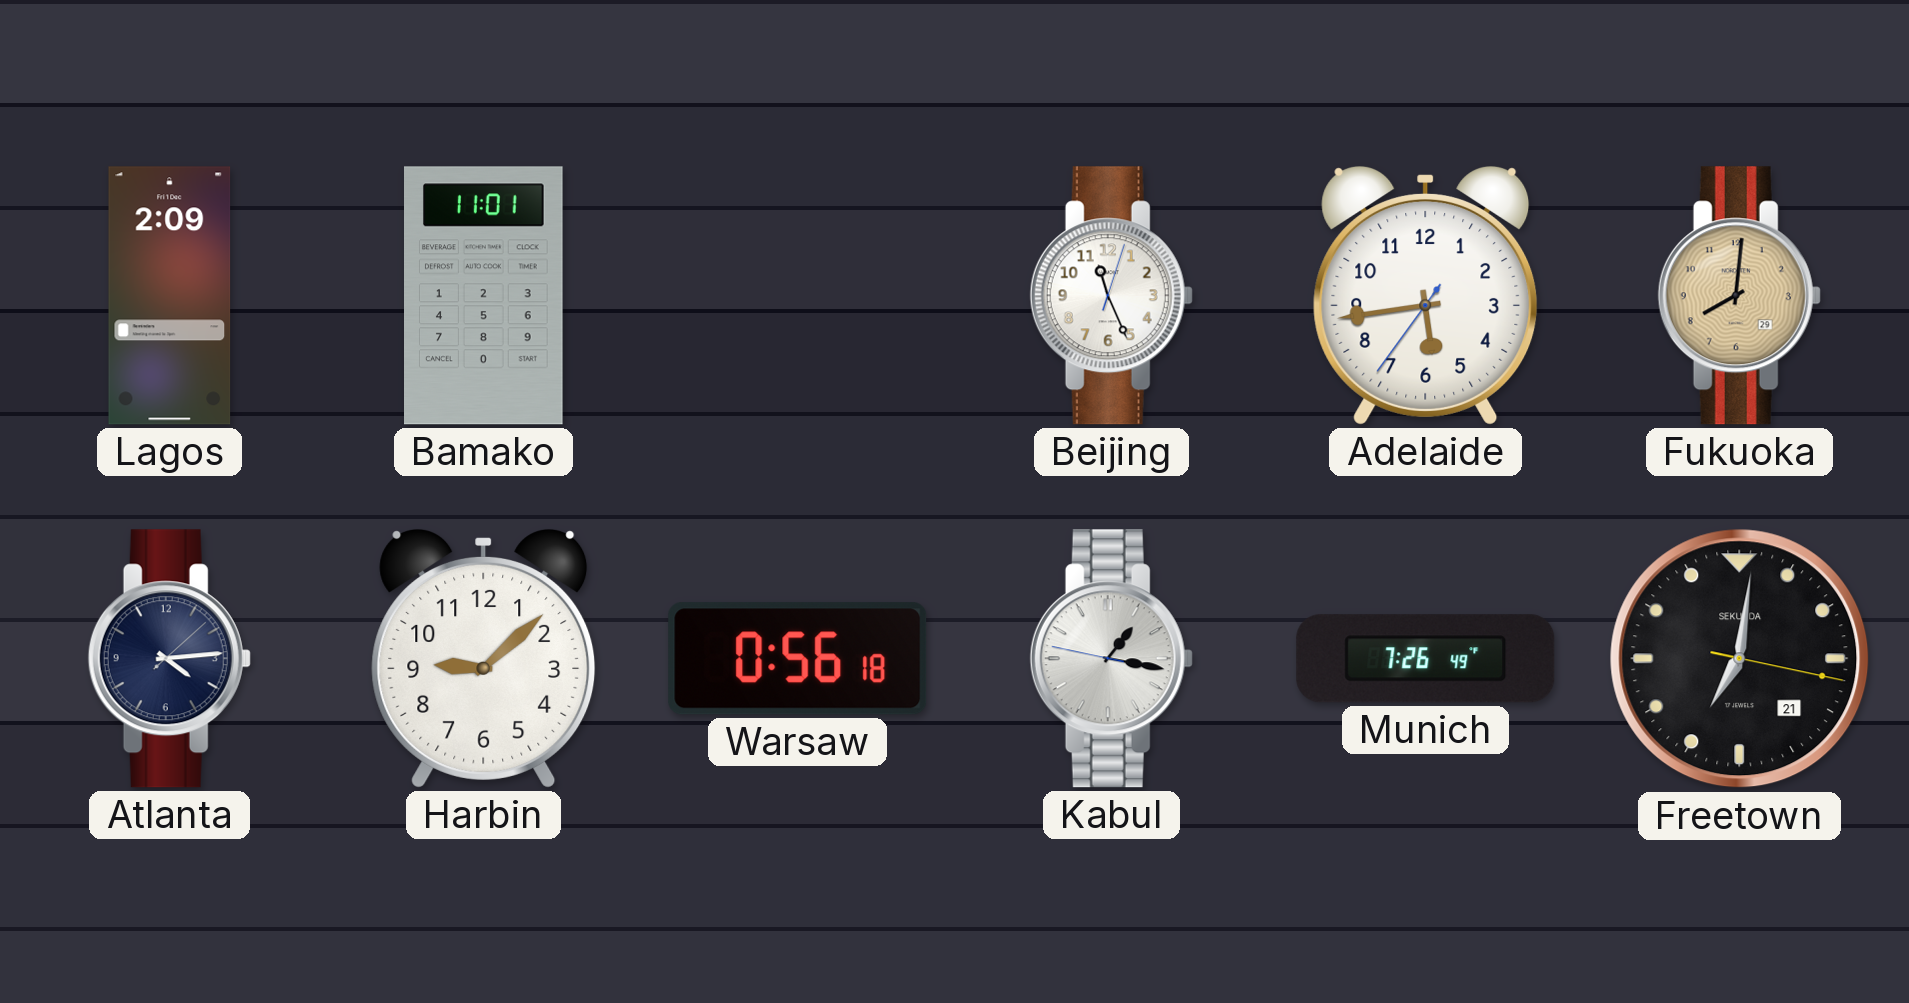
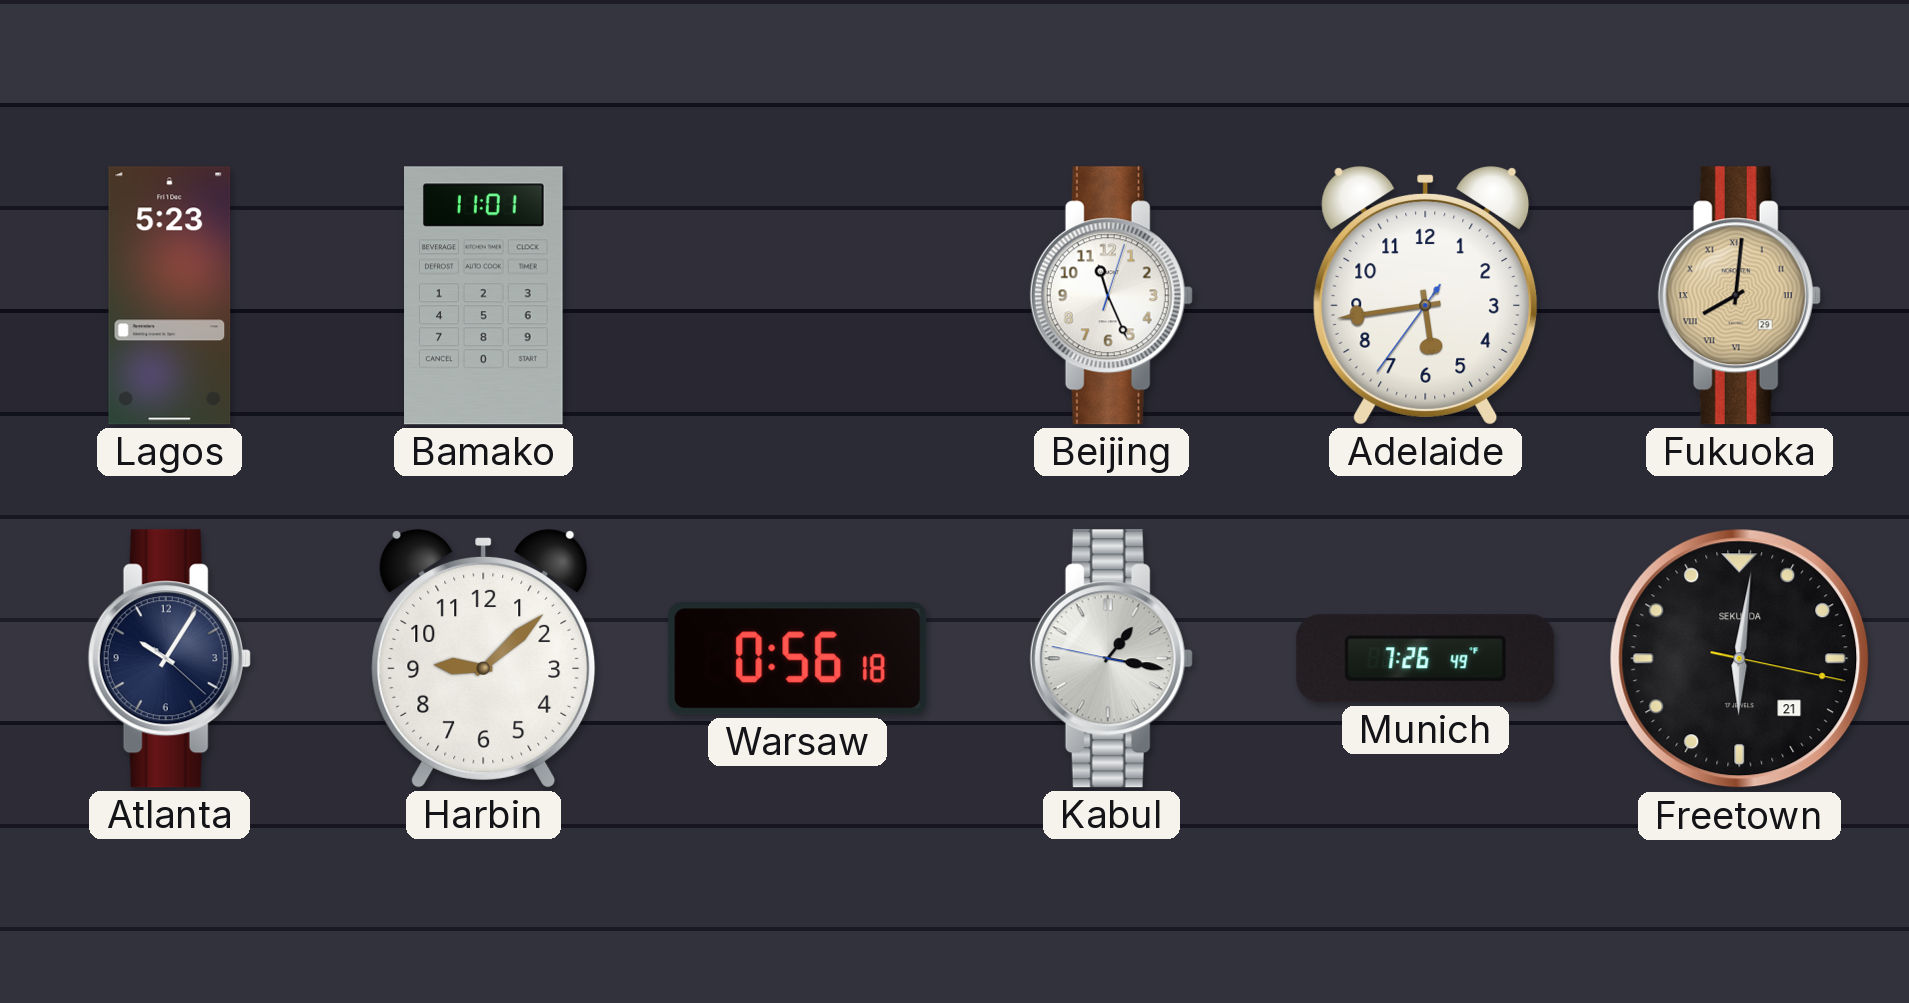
Lagos: 2:09 -> 5:23 (170, 296)
Fukuoka numerals: Arabic -> Roman (1739, 296)
Atlanta: 4:14 -> 10:05 (169, 659)
Freetown: 7:01 -> 6:01 (1740, 659)
